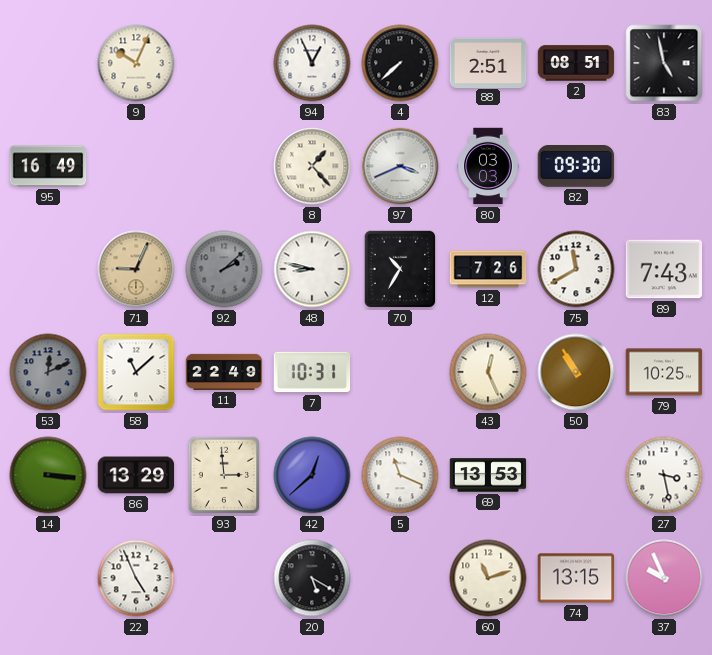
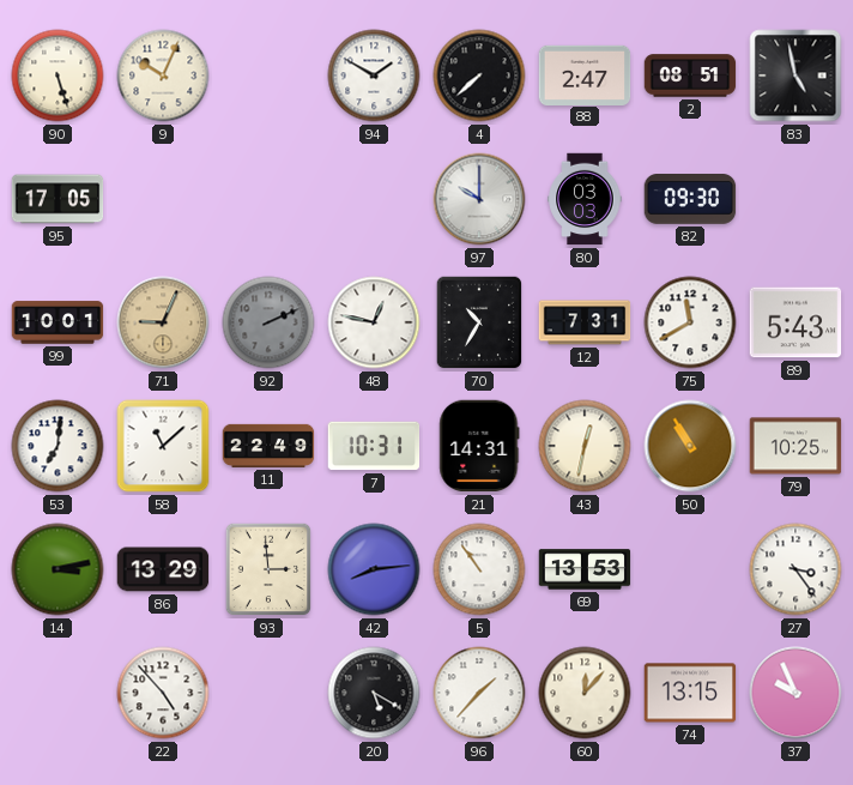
90: none -> 5:27 (58, 76)
94: 12:56 -> 1:50 (374, 76)
88: 2:51 -> 2:47 (585, 74)
95: 16:49 -> 17:05 (58, 199)
8: 1:23 -> none (312, 166)
97: 3:41 -> 10:00 (479, 199)
99: none -> 10:01 (58, 322)
92: 2:08 -> 2:11 (268, 322)
48: 8:47 -> 12:47 (374, 322)
12: 7:26 -> 7:31 (585, 322)
89: 7:43 -> 5:43 (795, 322)
53: 12:11 -> 7:01 (58, 446)
53 dial: grey -> white (58, 446)
21: none -> 14:31 (479, 446)
43: 12:26 -> 12:32 (585, 446)
14: 3:16 -> 3:13 (58, 569)
42: 12:38 -> 8:14 (374, 569)
5: 11:19 -> 10:54 (479, 569)
27: 3:28 -> 3:24 (795, 569)
22: 4:56 -> 4:53 (163, 693)
96: none -> 1:37 (479, 693)
60: 11:12 -> 12:07 (585, 693)
